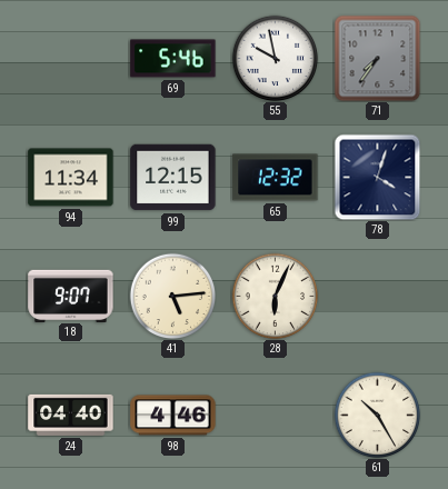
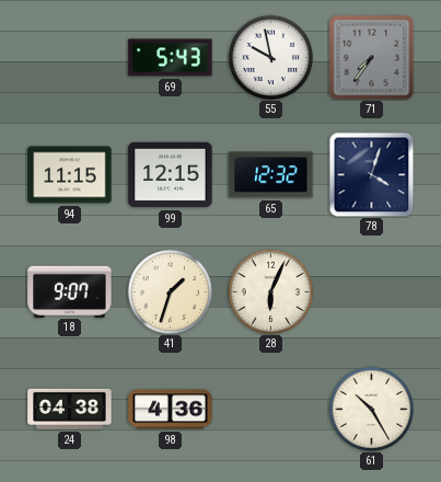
69: 5:46 -> 5:43 (171, 58)
94: 11:34 -> 11:15 (70, 175)
41: 5:14 -> 1:33 (170, 291)
24: 04:40 -> 04:38 (70, 409)
98: 4:46 -> 4:36 (171, 410)
